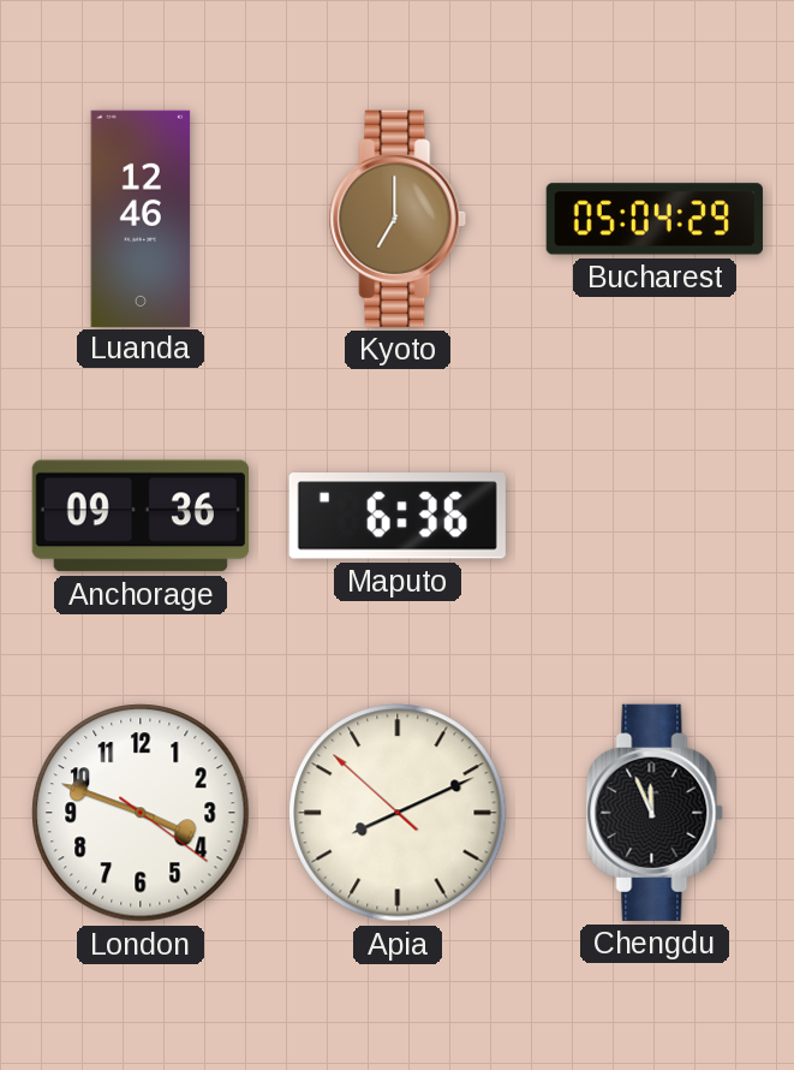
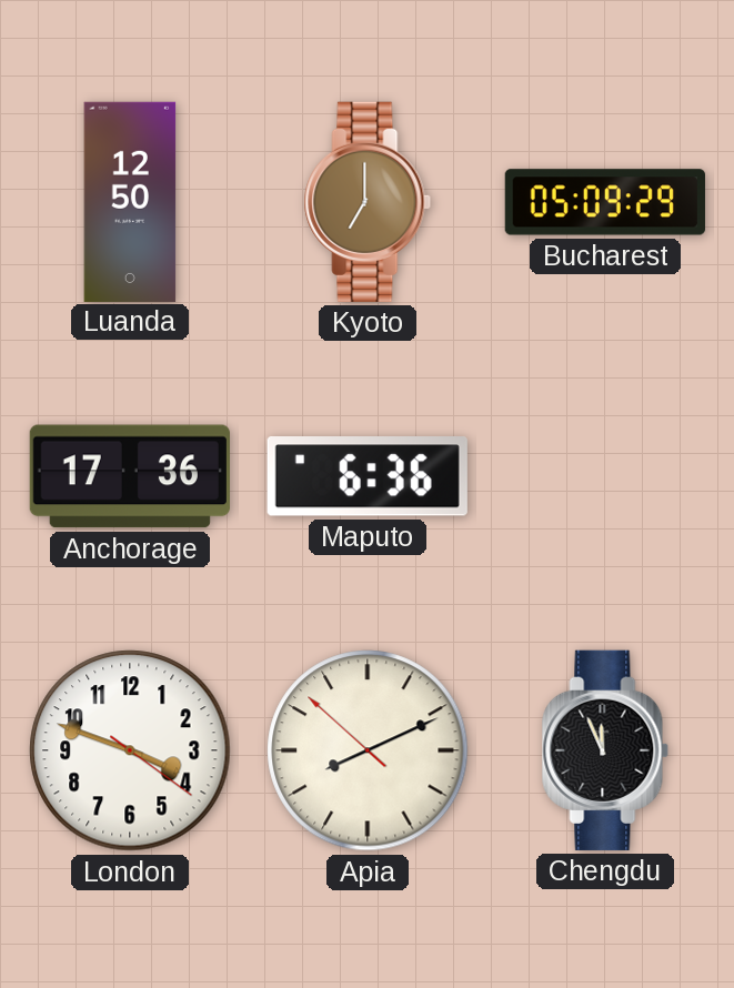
Luanda: 12:46 -> 12:50 (130, 201)
Bucharest: 05:04 -> 05:09 (605, 202)
Anchorage: 09:36 -> 17:36 (130, 476)
